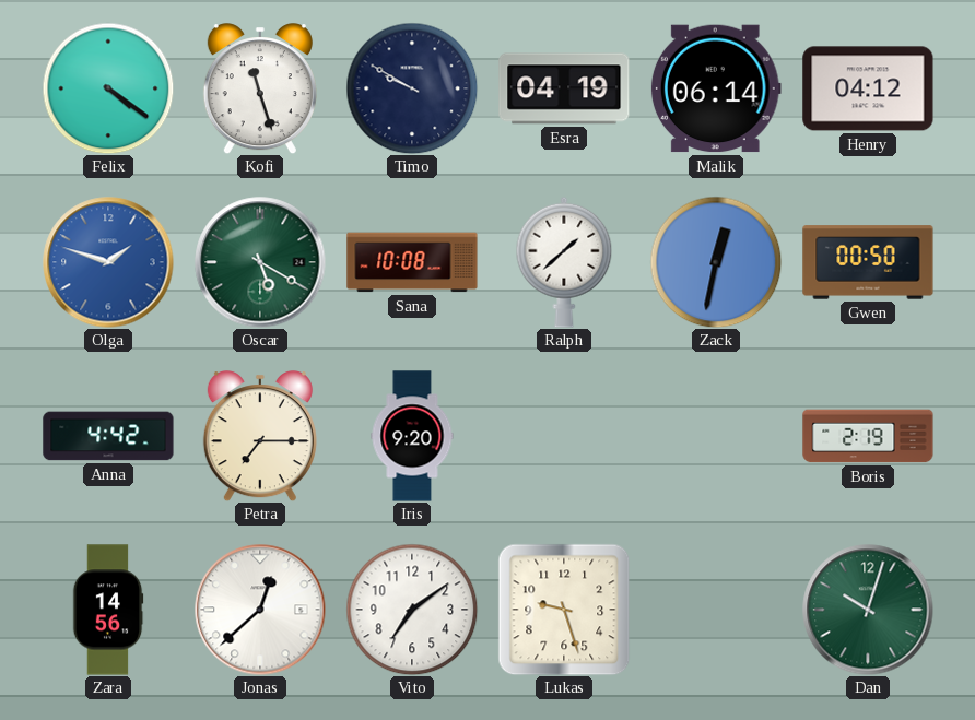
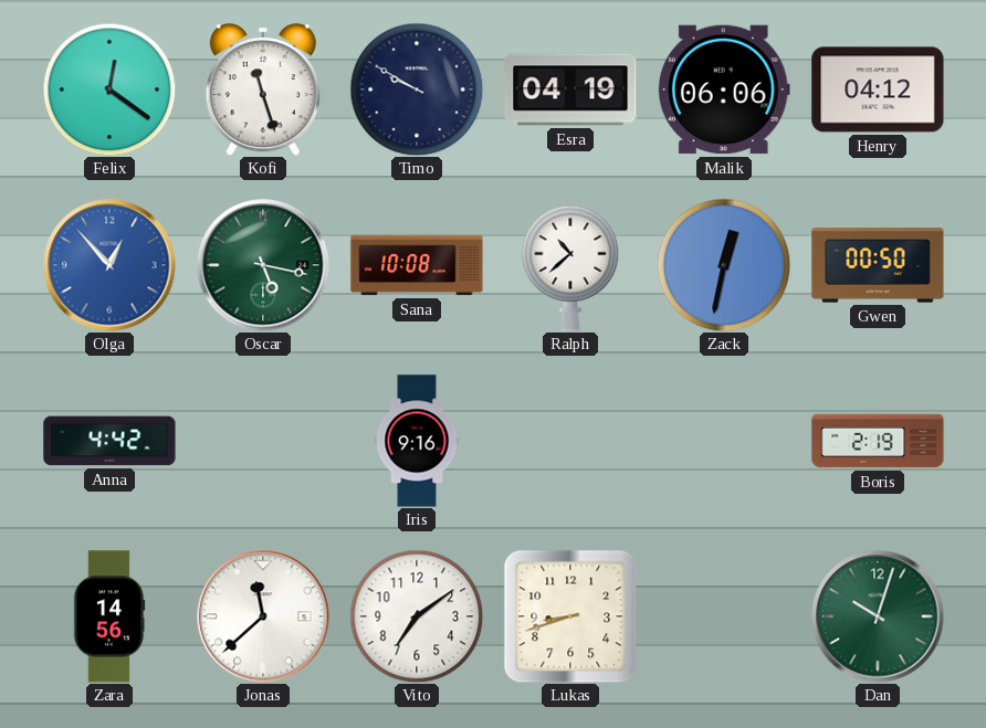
Felix: 4:21 -> 12:21 (109, 89)
Malik: 06:14 -> 06:06 (724, 89)
Olga: 1:48 -> 12:53 (109, 265)
Oscar: 5:20 -> 5:17 (263, 265)
Ralph: 1:38 -> 10:38 (570, 265)
Petra: 7:15 -> none (260, 436)
Iris: 9:20 -> 9:16 (417, 441)
Jonas: 12:38 -> 11:38 (263, 616)
Lukas: 9:27 -> 8:42 (570, 616)
